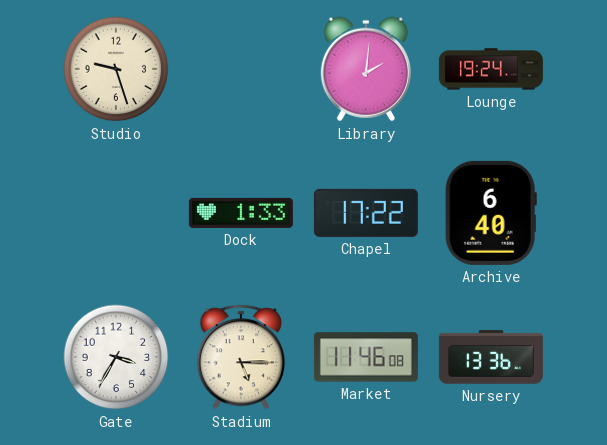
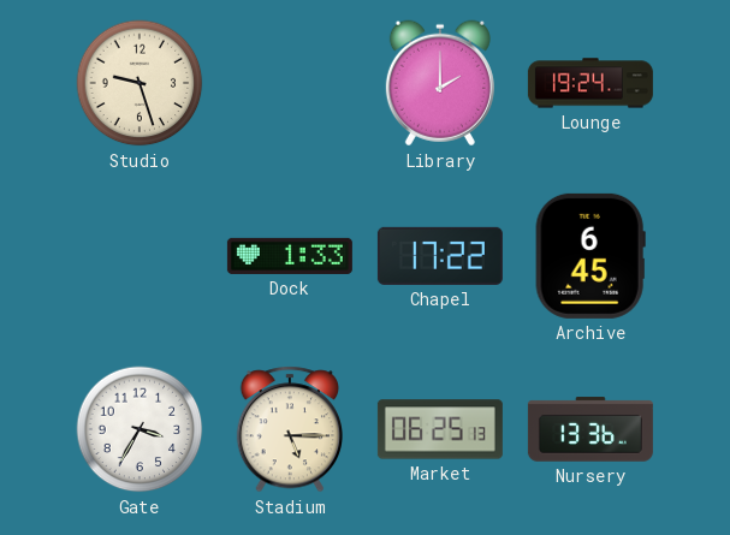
Library: 2:01 -> 2:00 (440, 83)
Archive: 6:40 -> 6:45 (590, 256)
Market: 11:46 -> 06:25 (440, 429)
